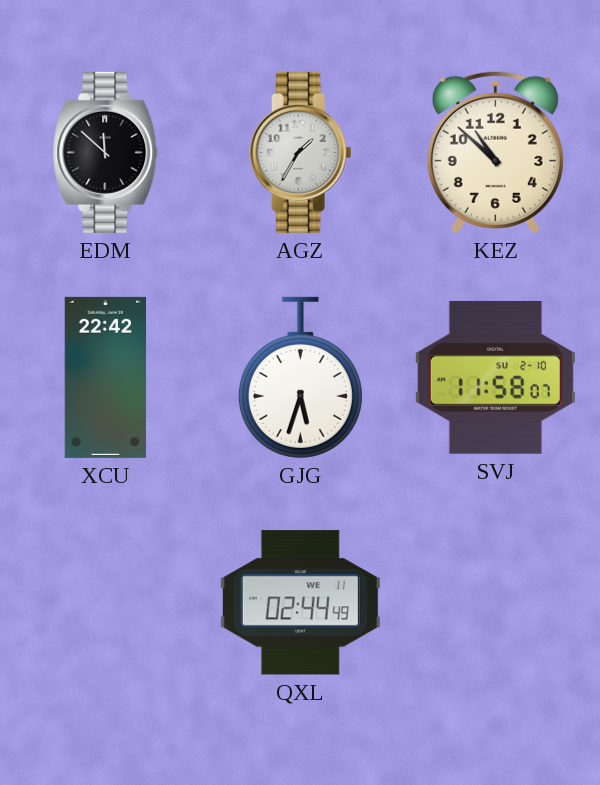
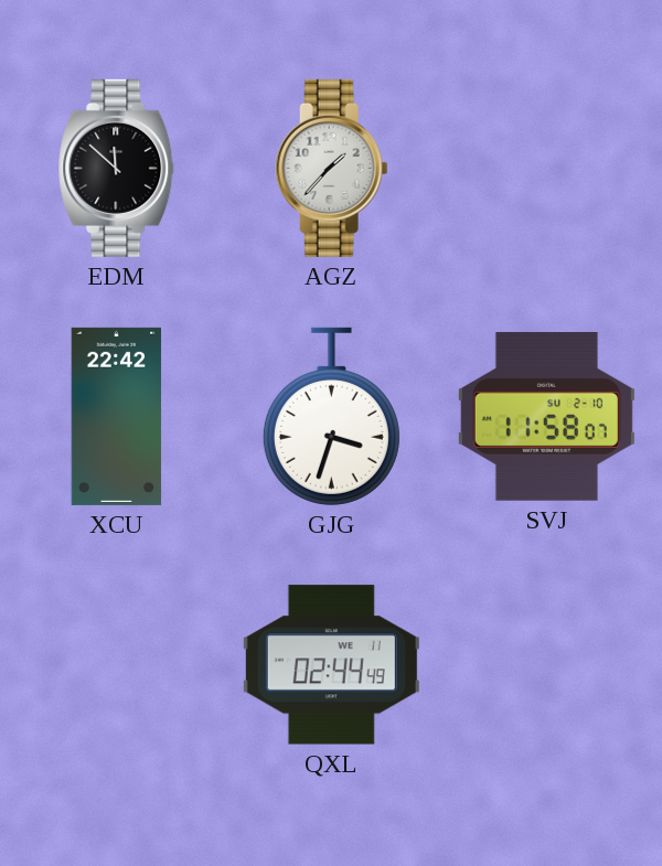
AGZ: 1:35 -> 1:37 (332, 168)
KEZ: 10:52 -> none (495, 152)
GJG: 5:33 -> 3:33 (331, 416)
